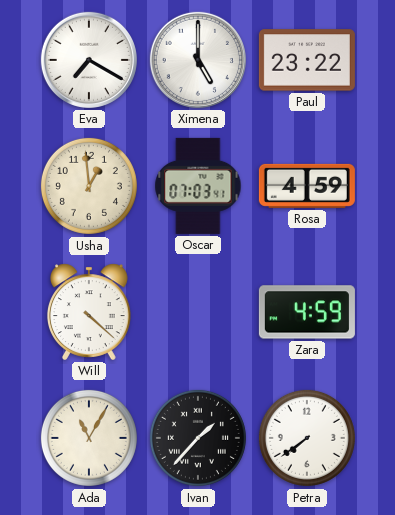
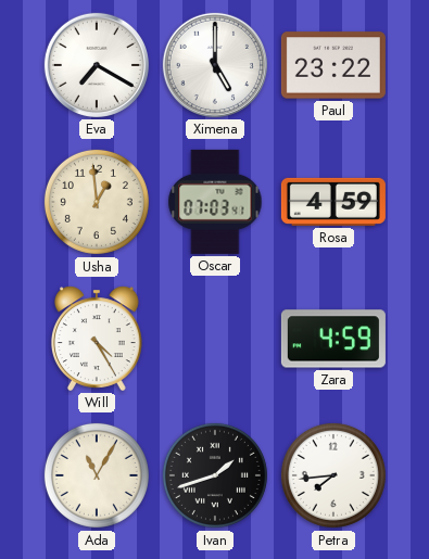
Will: 4:22 -> 4:25 (97, 339)
Ivan: 1:37 -> 1:42 (215, 475)
Petra: 7:39 -> 7:44 (333, 475)
